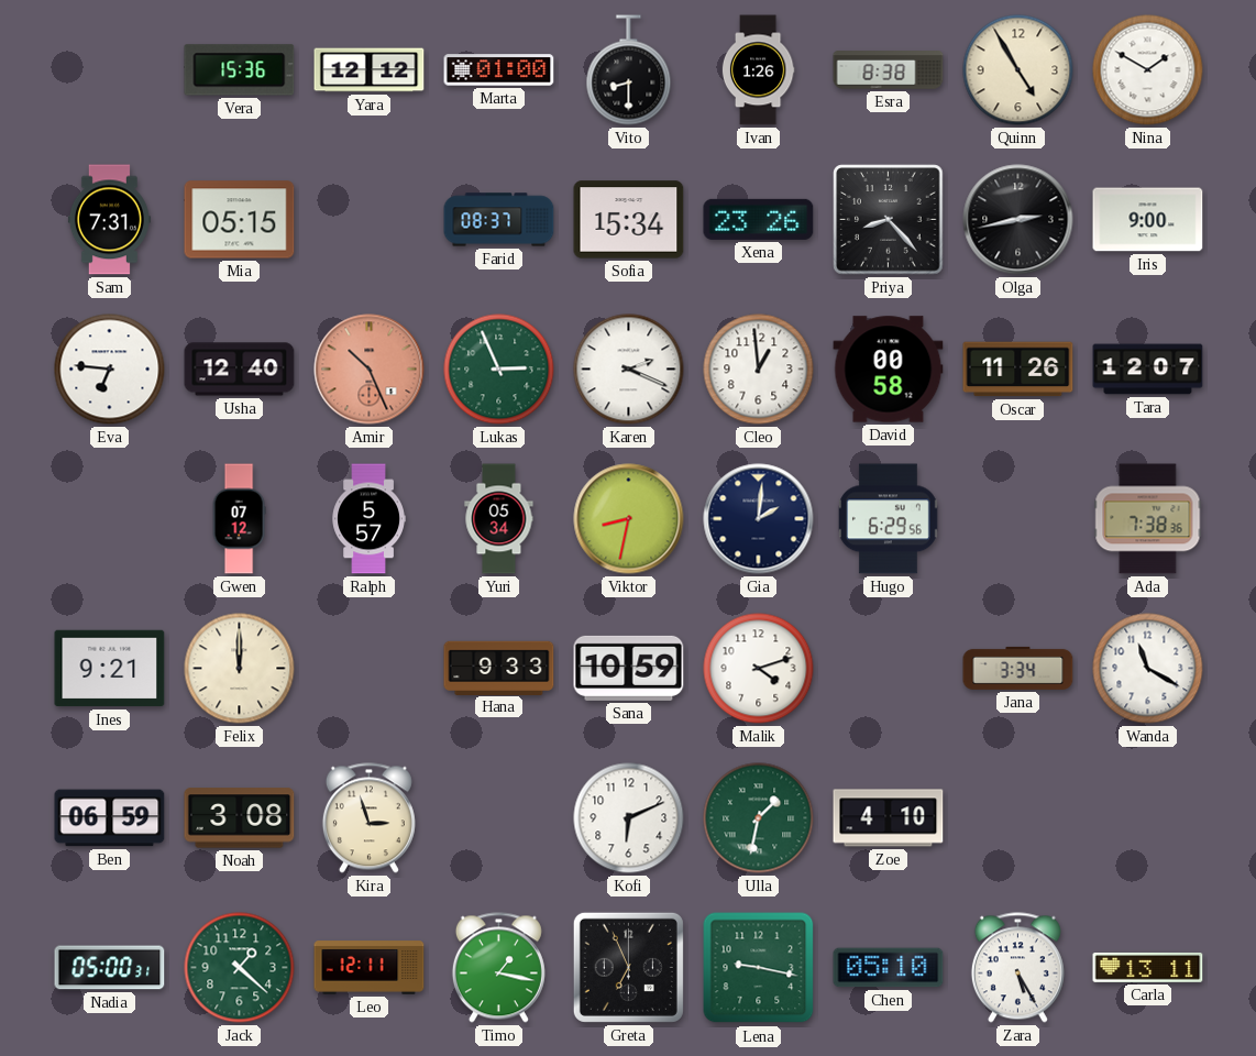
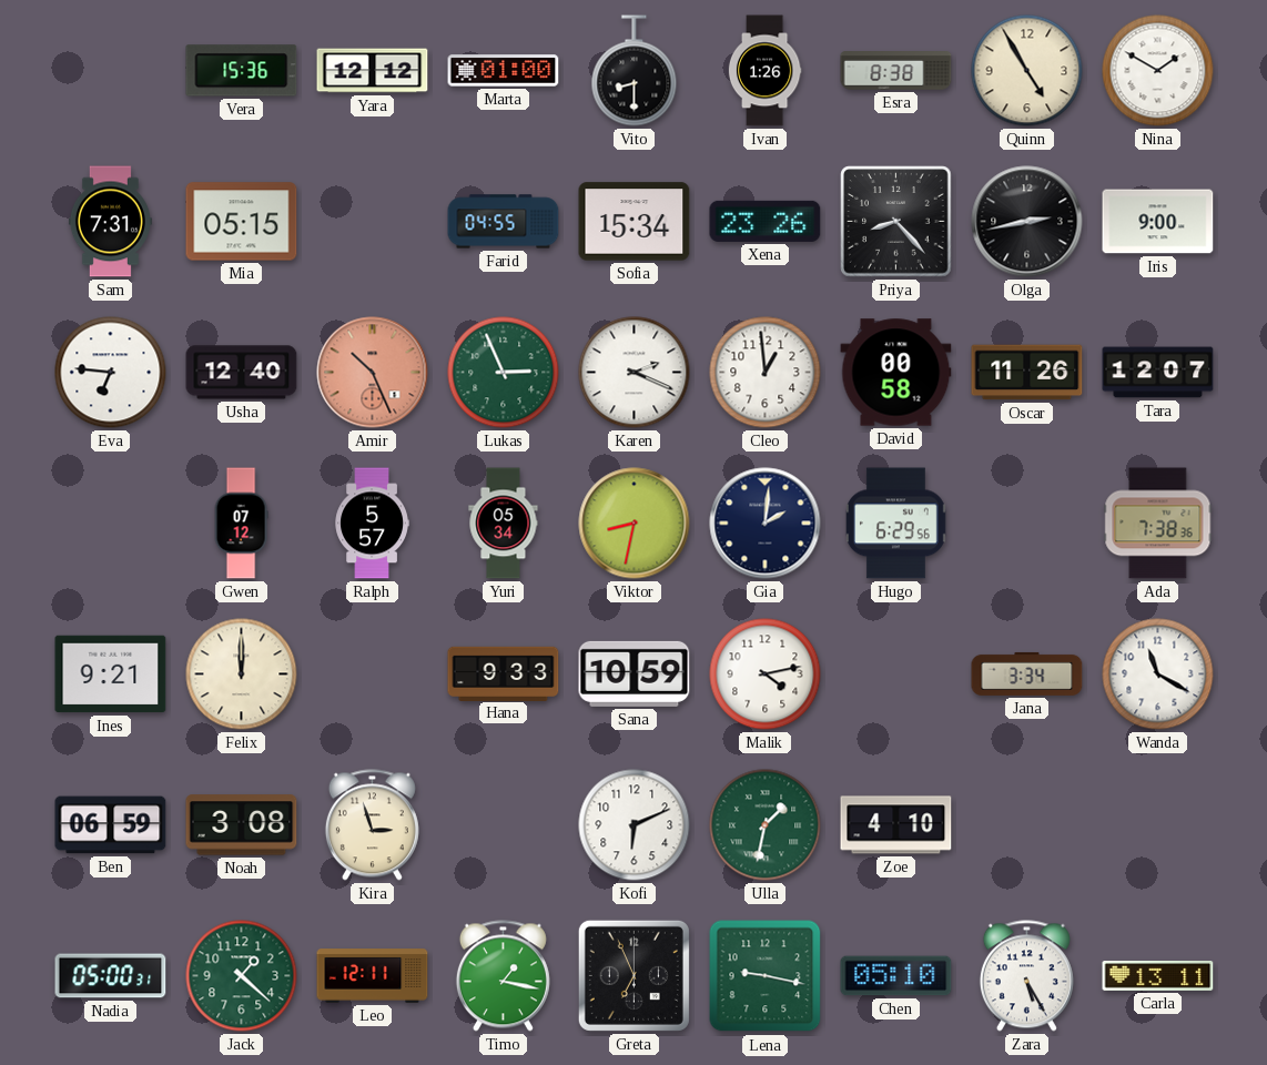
Farid: 08:37 -> 04:55 (504, 222)
Malik: 4:12 -> 4:13 (766, 674)
